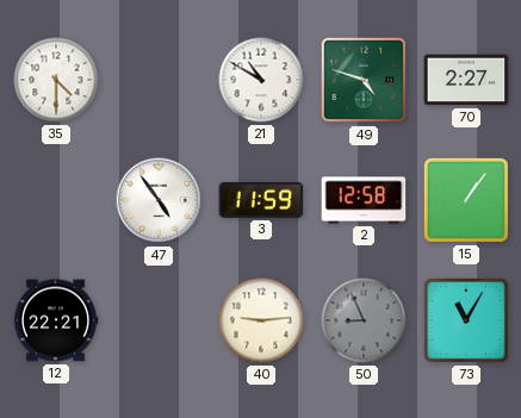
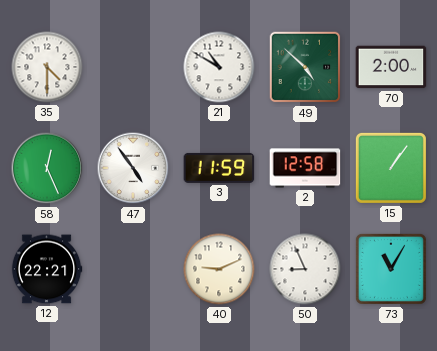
49: 4:48 -> 4:52 (305, 67)
70: 2:27 -> 2:00 (391, 67)
58: none -> 12:26 (47, 168)
40: 9:14 -> 9:11 (219, 269)
50 dial: grey -> white (305, 269)
